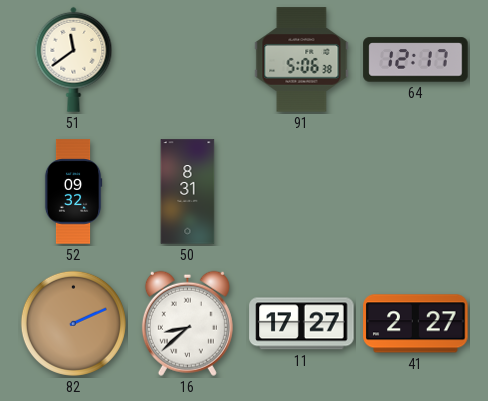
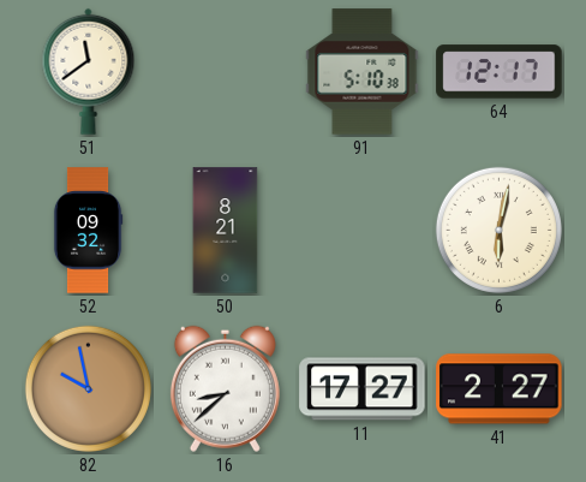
91: 5:06 -> 5:10 (363, 72)
50: 8:31 -> 8:21 (226, 231)
6: none -> 6:02 (498, 230)
82: 2:11 -> 9:58 (88, 388)
